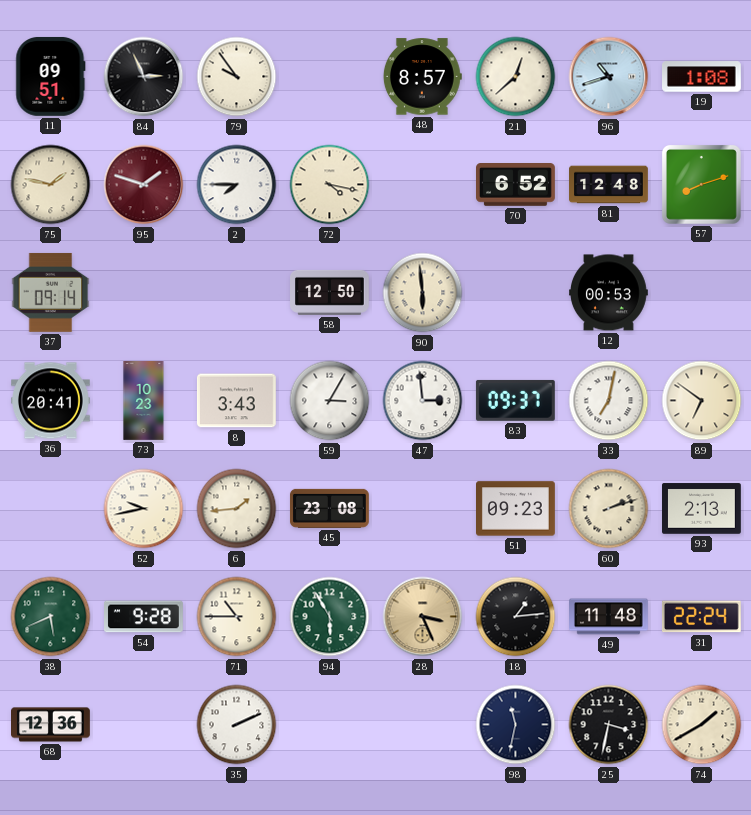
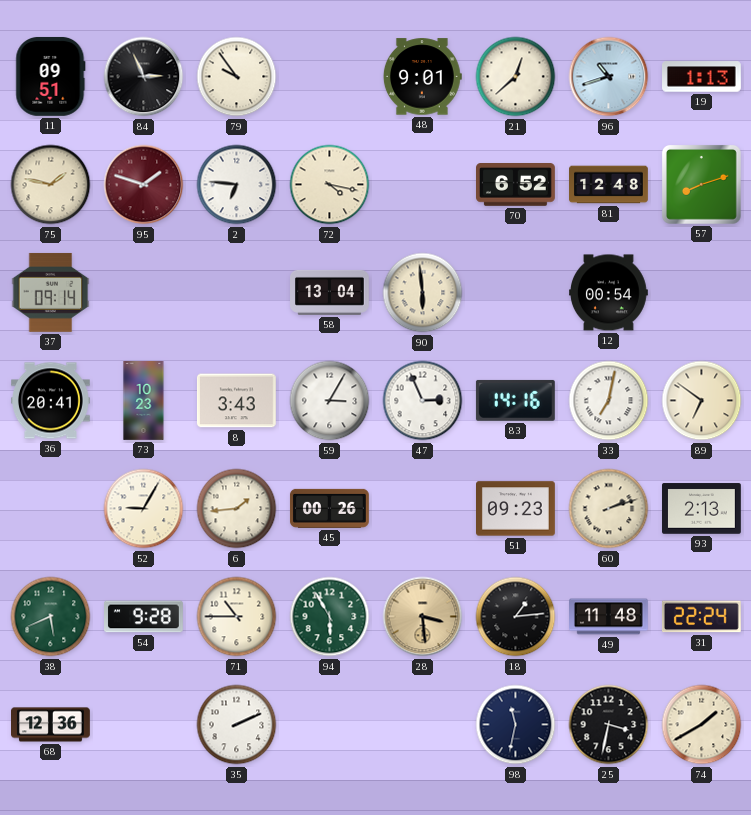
48: 8:57 -> 9:01 (422, 77)
19: 1:08 -> 1:13 (702, 77)
2: 7:45 -> 6:46 (237, 185)
58: 12:50 -> 13:04 (330, 292)
12: 00:53 -> 00:54 (609, 293)
47: 2:59 -> 2:56 (423, 401)
83: 09:37 -> 14:16 (515, 400)
52: 9:43 -> 9:05 (144, 509)
45: 23:08 -> 00:26 (329, 508)
28: 3:26 -> 3:29 (423, 617)
